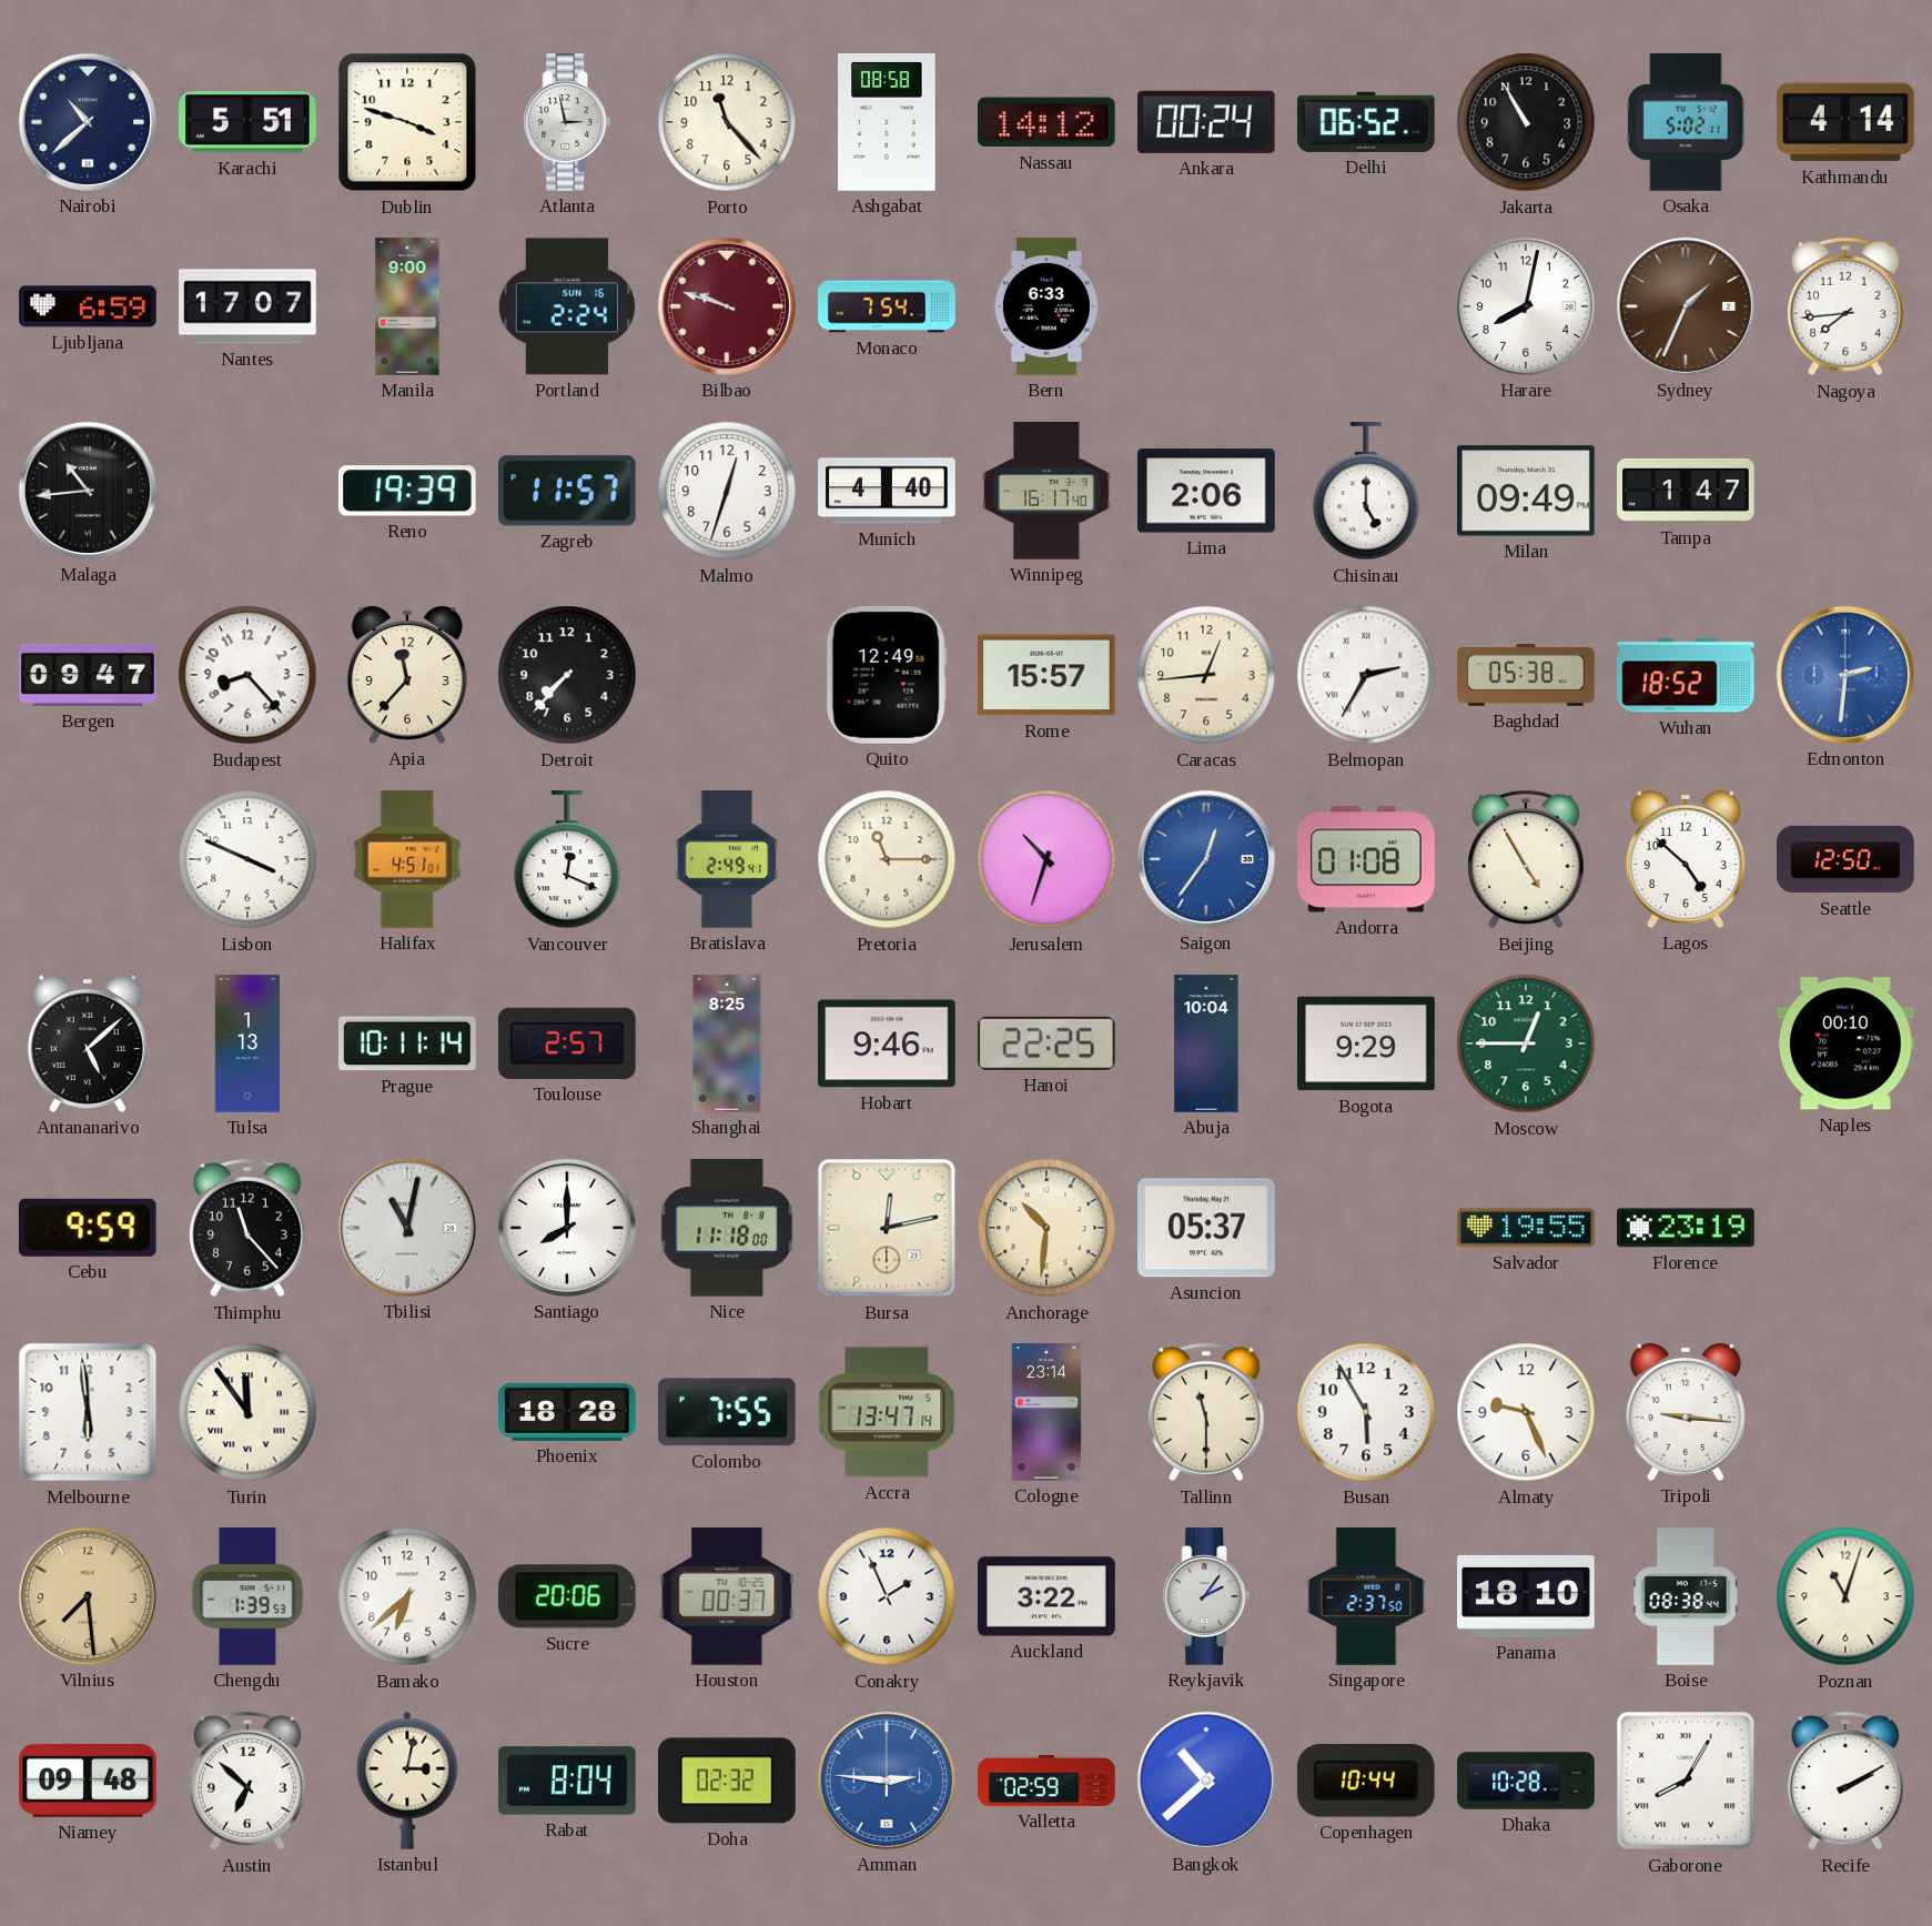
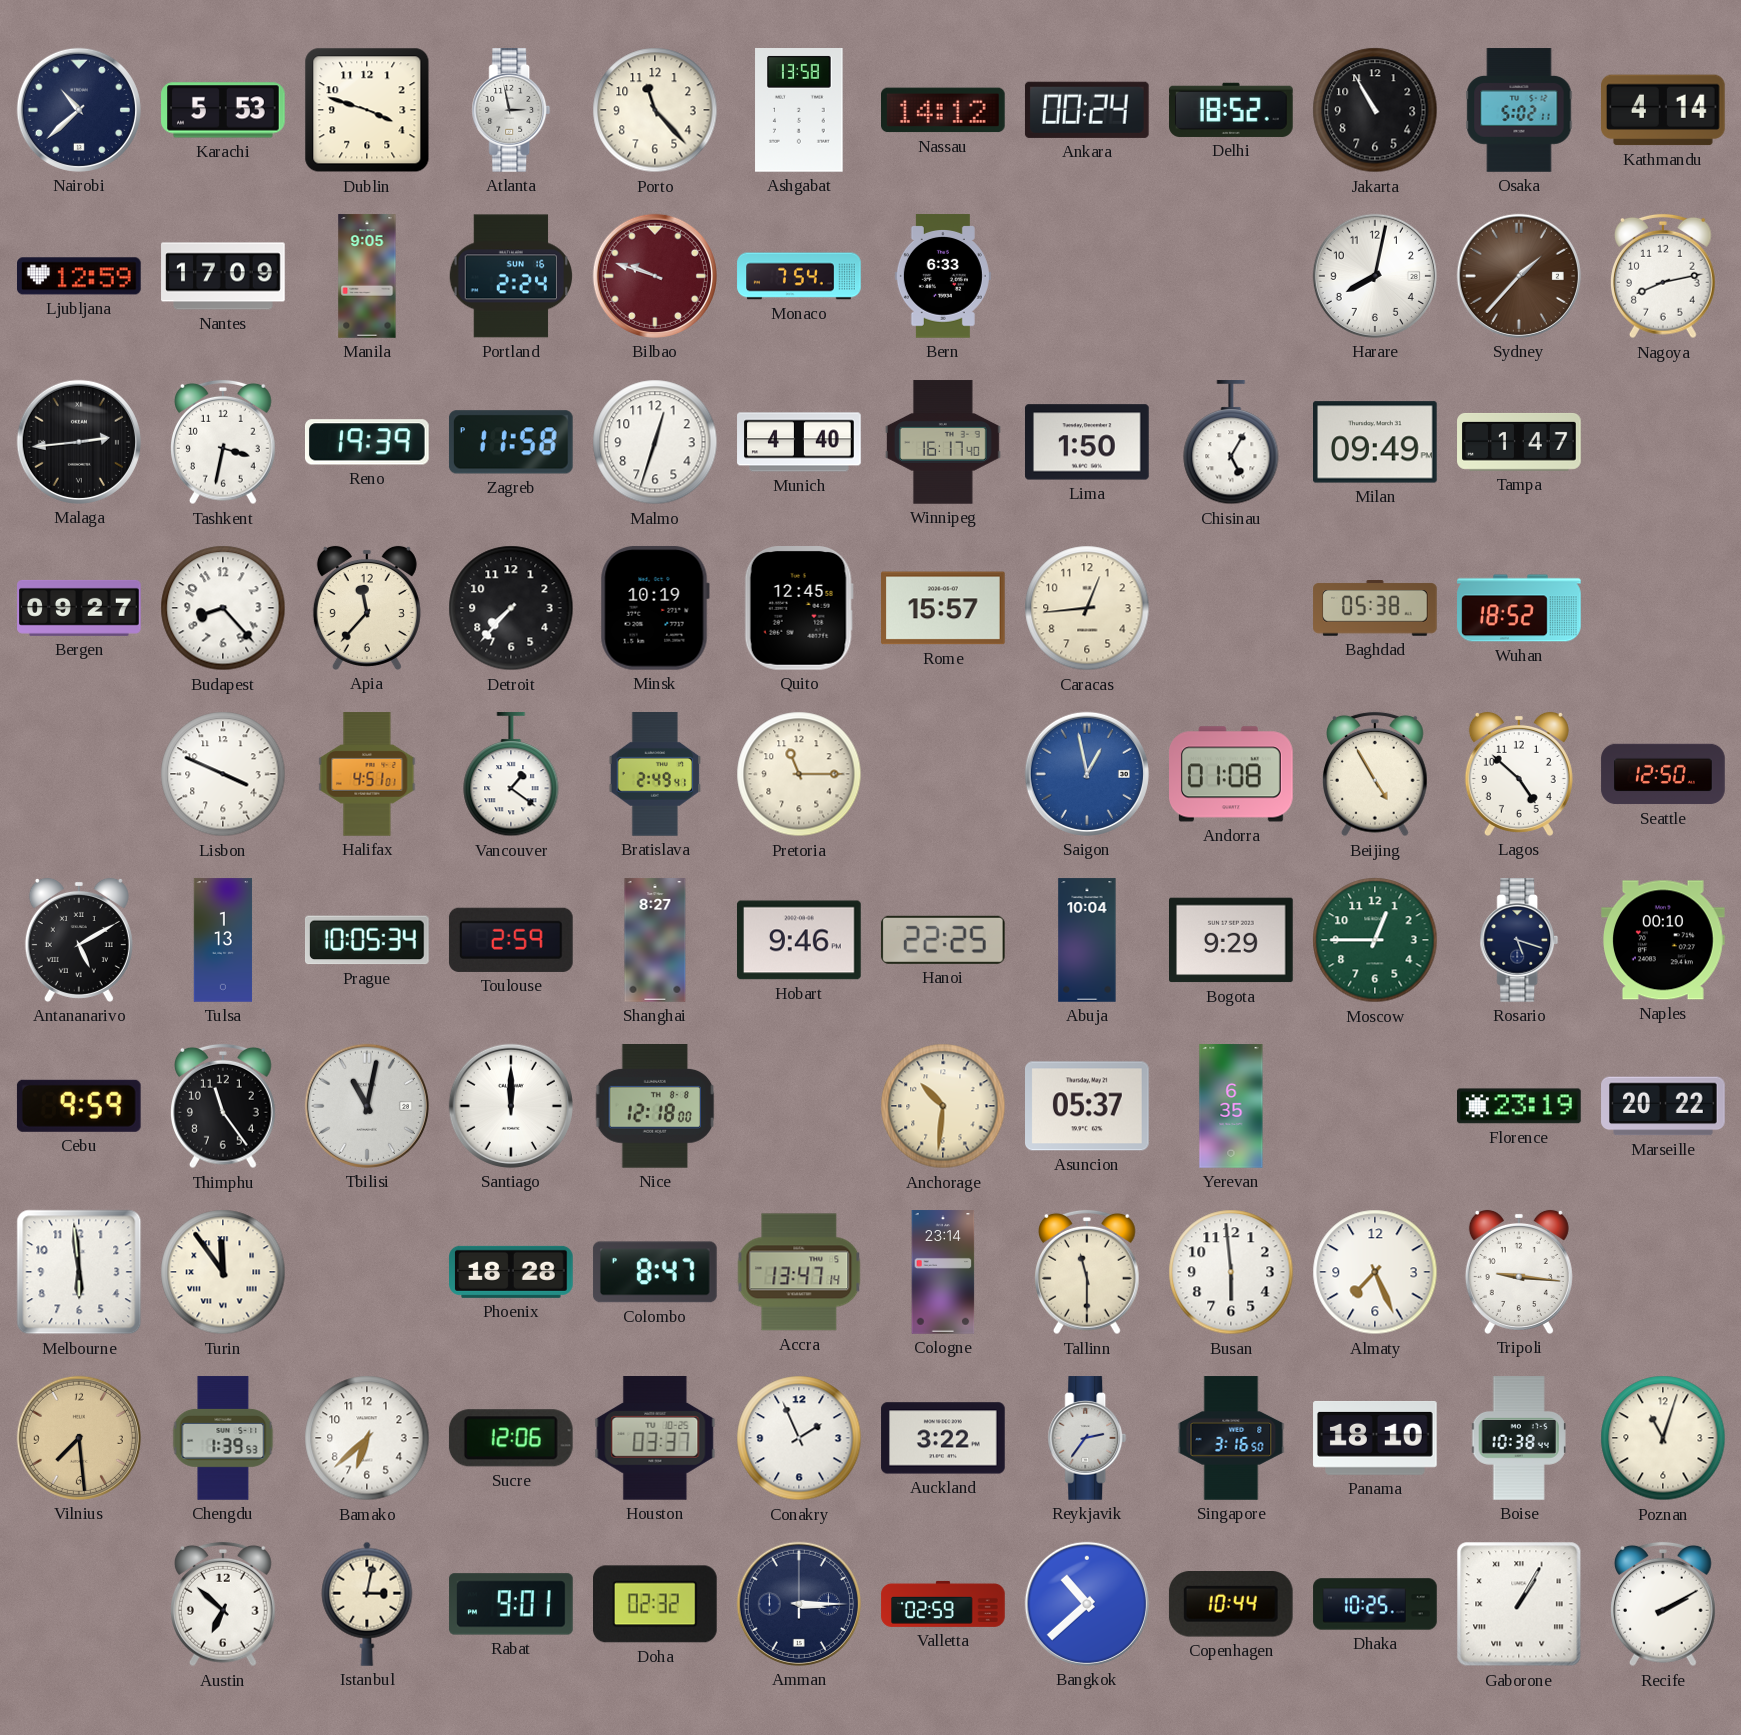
Karachi: 5:51 -> 5:53 (223, 110)
Ashgabat: 08:58 -> 13:58 (799, 111)
Delhi: 06:52 -> 18:52 (1232, 110)
Ljubljana: 6:59 -> 12:59 (80, 276)
Nantes: 17:07 -> 17:09 (223, 276)
Manila: 9:00 -> 9:05 (367, 276)
Sydney: 1:34 -> 1:37 (1519, 276)
Nagoya: 7:44 -> 8:13 (1664, 276)
Malaga: 10:44 -> 2:44 (79, 442)
Tashkent: none -> 3:32 (224, 442)
Zagreb: 11:57 -> 11:58 (511, 442)
Lima: 2:06 -> 1:50 (1088, 442)
Chisinau: 5:00 -> 5:05 (1231, 443)
Bergen: 09:47 -> 09:27 (79, 608)
Minsk: none -> 10:19 (655, 608)
Quito: 12:49 -> 12:45 (799, 609)
Belmopan: 2:35 -> none (1366, 675)
Edmonton: 2:31 -> none (1845, 675)
Vancouver: 12:19 -> 1:21 (511, 775)
Jerusalem: 10:33 -> none (1046, 859)
Saigon: 12:36 -> 12:58 (1087, 774)
Antananarivo: 5:08 -> 5:10 (79, 940)
Prague: 10:11 -> 10:05 (368, 940)
Toulouse: 2:57 -> 2:59 (511, 940)
Shanghai: 8:25 -> 8:27 (655, 940)
Rosario: none -> 5:18 (1519, 940)
Thimphu: 11:23 -> 11:24 (224, 1106)
Santiago: 8:00 -> 12:00 (511, 1106)
Nice: 11:18 -> 12:18 (655, 1107)
Bursa: 12:13 -> none (887, 1228)
Yerevan: none -> 6:35 (1231, 1106)
Salvador: 19:55 -> none (1527, 1228)
Marseille: none -> 20:22 (1663, 1106)
Colombo: 7:55 -> 8:47 (655, 1272)
Busan: 5:55 -> 5:59 (1231, 1272)
Almaty: 9:26 -> 7:26 (1375, 1272)
Sucre: 20:06 -> 12:06 (511, 1438)
Houston: 00:37 -> 03:37 (655, 1439)
Reykjavik: 2:06 -> 2:36 (1087, 1438)
Singapore: 2:37 -> 3:16 (1231, 1438)
Boise: 08:38 -> 10:38 (1519, 1438)
Niamey: 09:48 -> none (88, 1781)
Rabat: 8:04 -> 9:01 (511, 1604)
Amman: 2:46 -> 3:15 (799, 1604)
Amman dial: blue -> navy (799, 1604)
Dhaka: 10:28 -> 10:25 (1375, 1604)
Gaborone: 8:05 -> 1:05 (1519, 1604)
